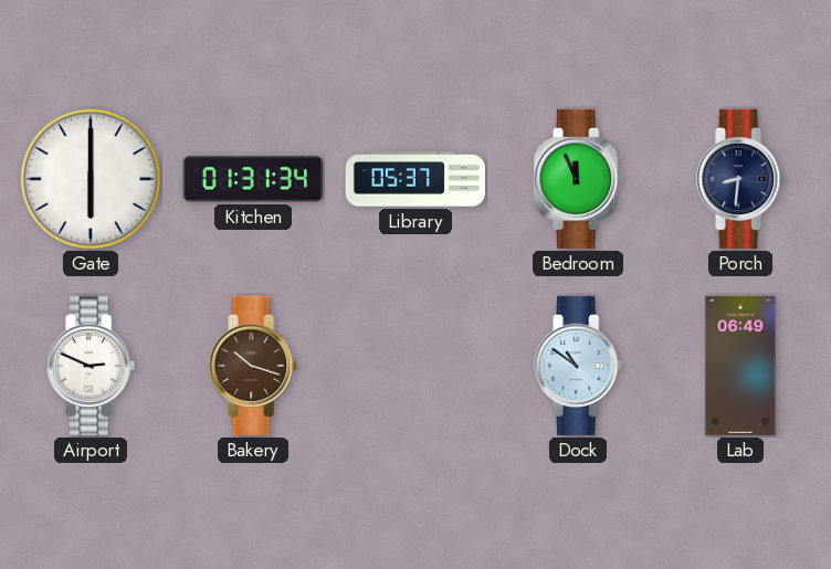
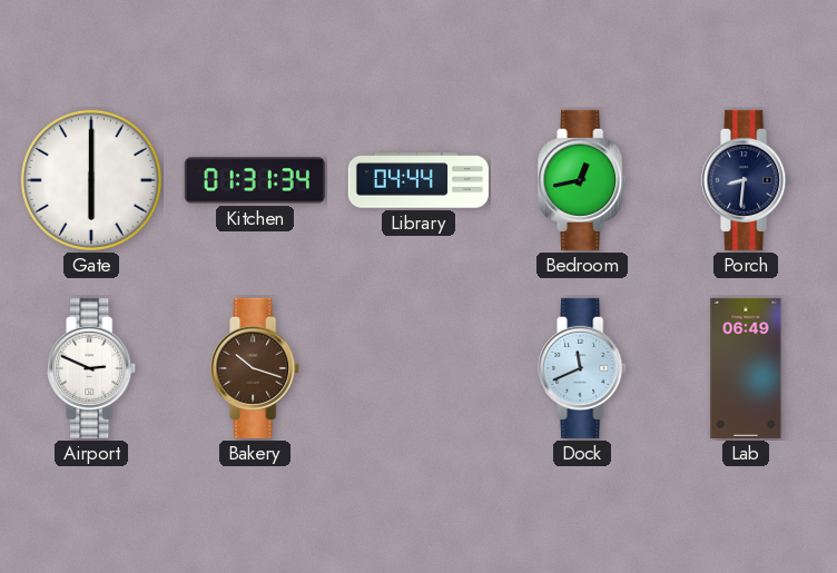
Library: 05:37 -> 04:44 (418, 180)
Bedroom: 11:56 -> 12:43 (583, 180)
Dock: 10:51 -> 11:41 (583, 368)
